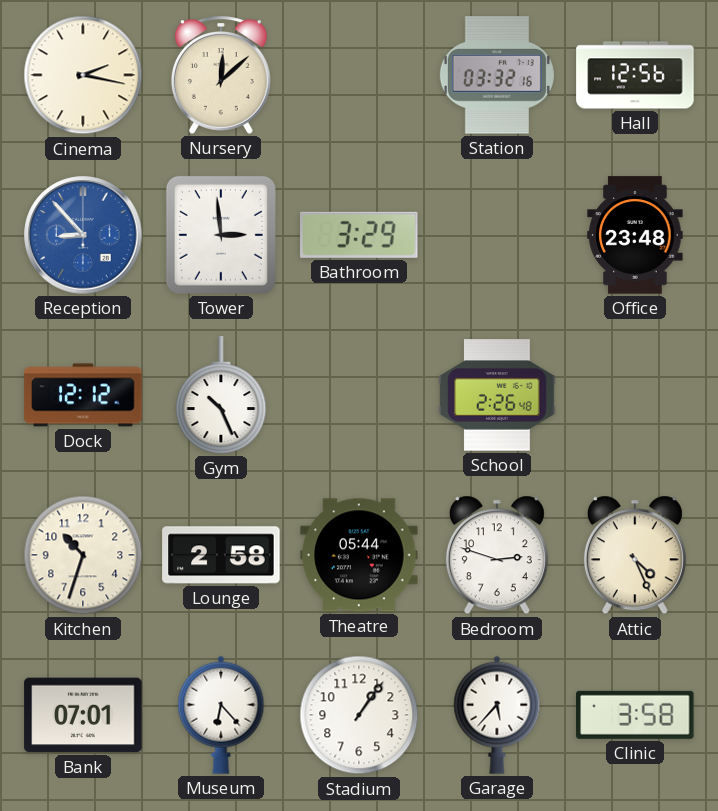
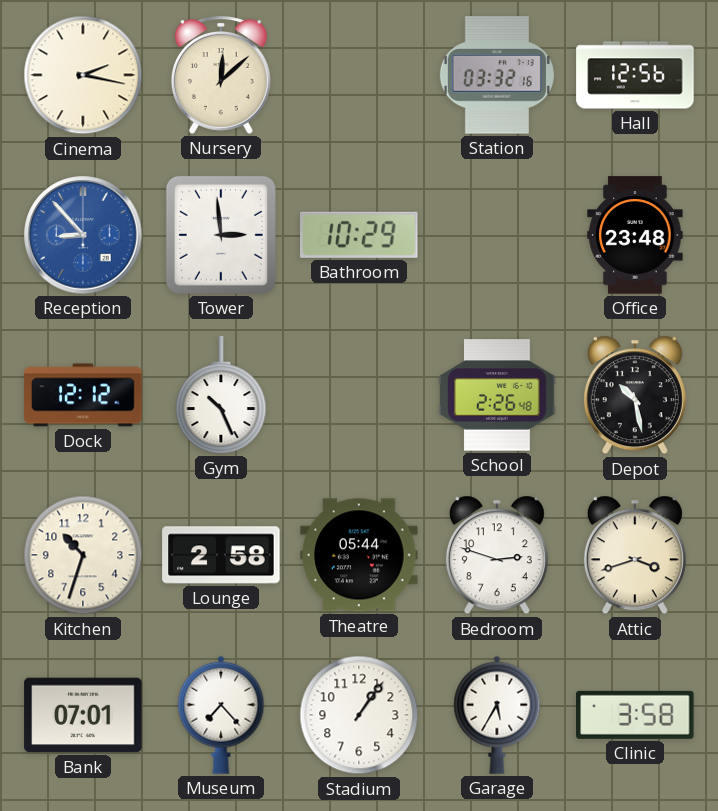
Bathroom: 3:29 -> 10:29 (360, 235)
Depot: none -> 10:28 (635, 395)
Attic: 4:26 -> 3:42 (635, 555)
Museum: 6:23 -> 7:23 (221, 715)
Garage: 5:37 -> 5:35 (497, 715)
